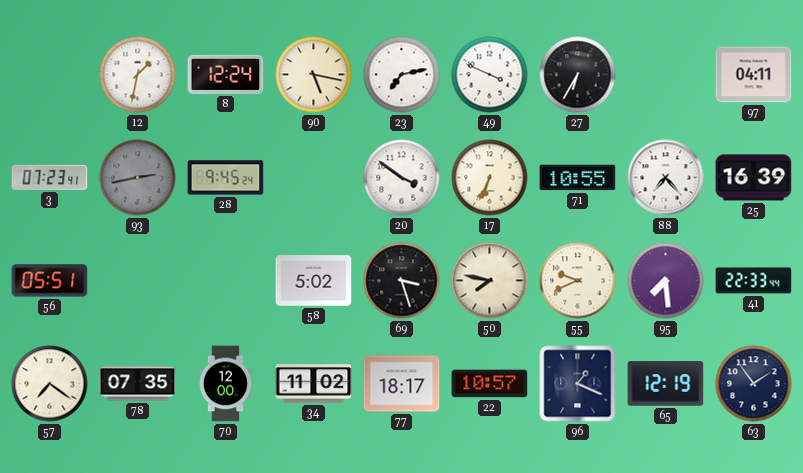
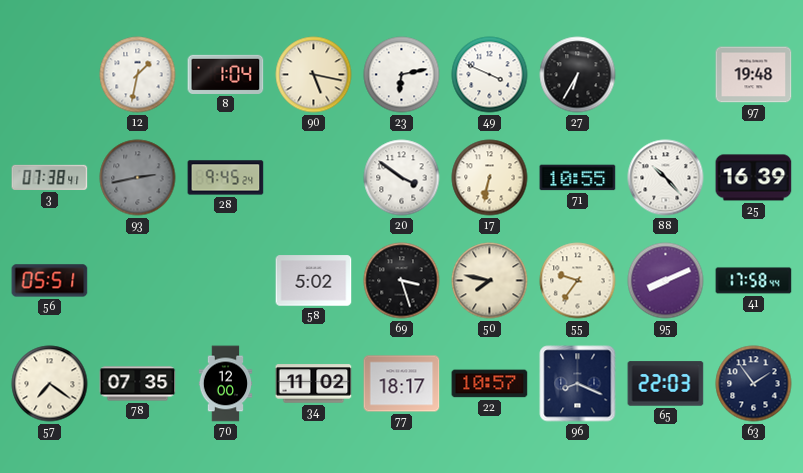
8: 12:24 -> 1:04 (226, 74)
23: 7:13 -> 6:13 (402, 75)
97: 04:11 -> 19:48 (754, 75)
3: 07:23 -> 07:38 (50, 177)
17: 6:34 -> 6:32 (490, 178)
88: 7:23 -> 10:23 (666, 178)
55: 9:41 -> 9:36 (578, 281)
95: 7:29 -> 8:11 (666, 281)
41: 22:33 -> 17:58 (754, 281)
96: 1:19 -> 8:19 (578, 384)
65: 12:19 -> 22:03 (666, 384)
